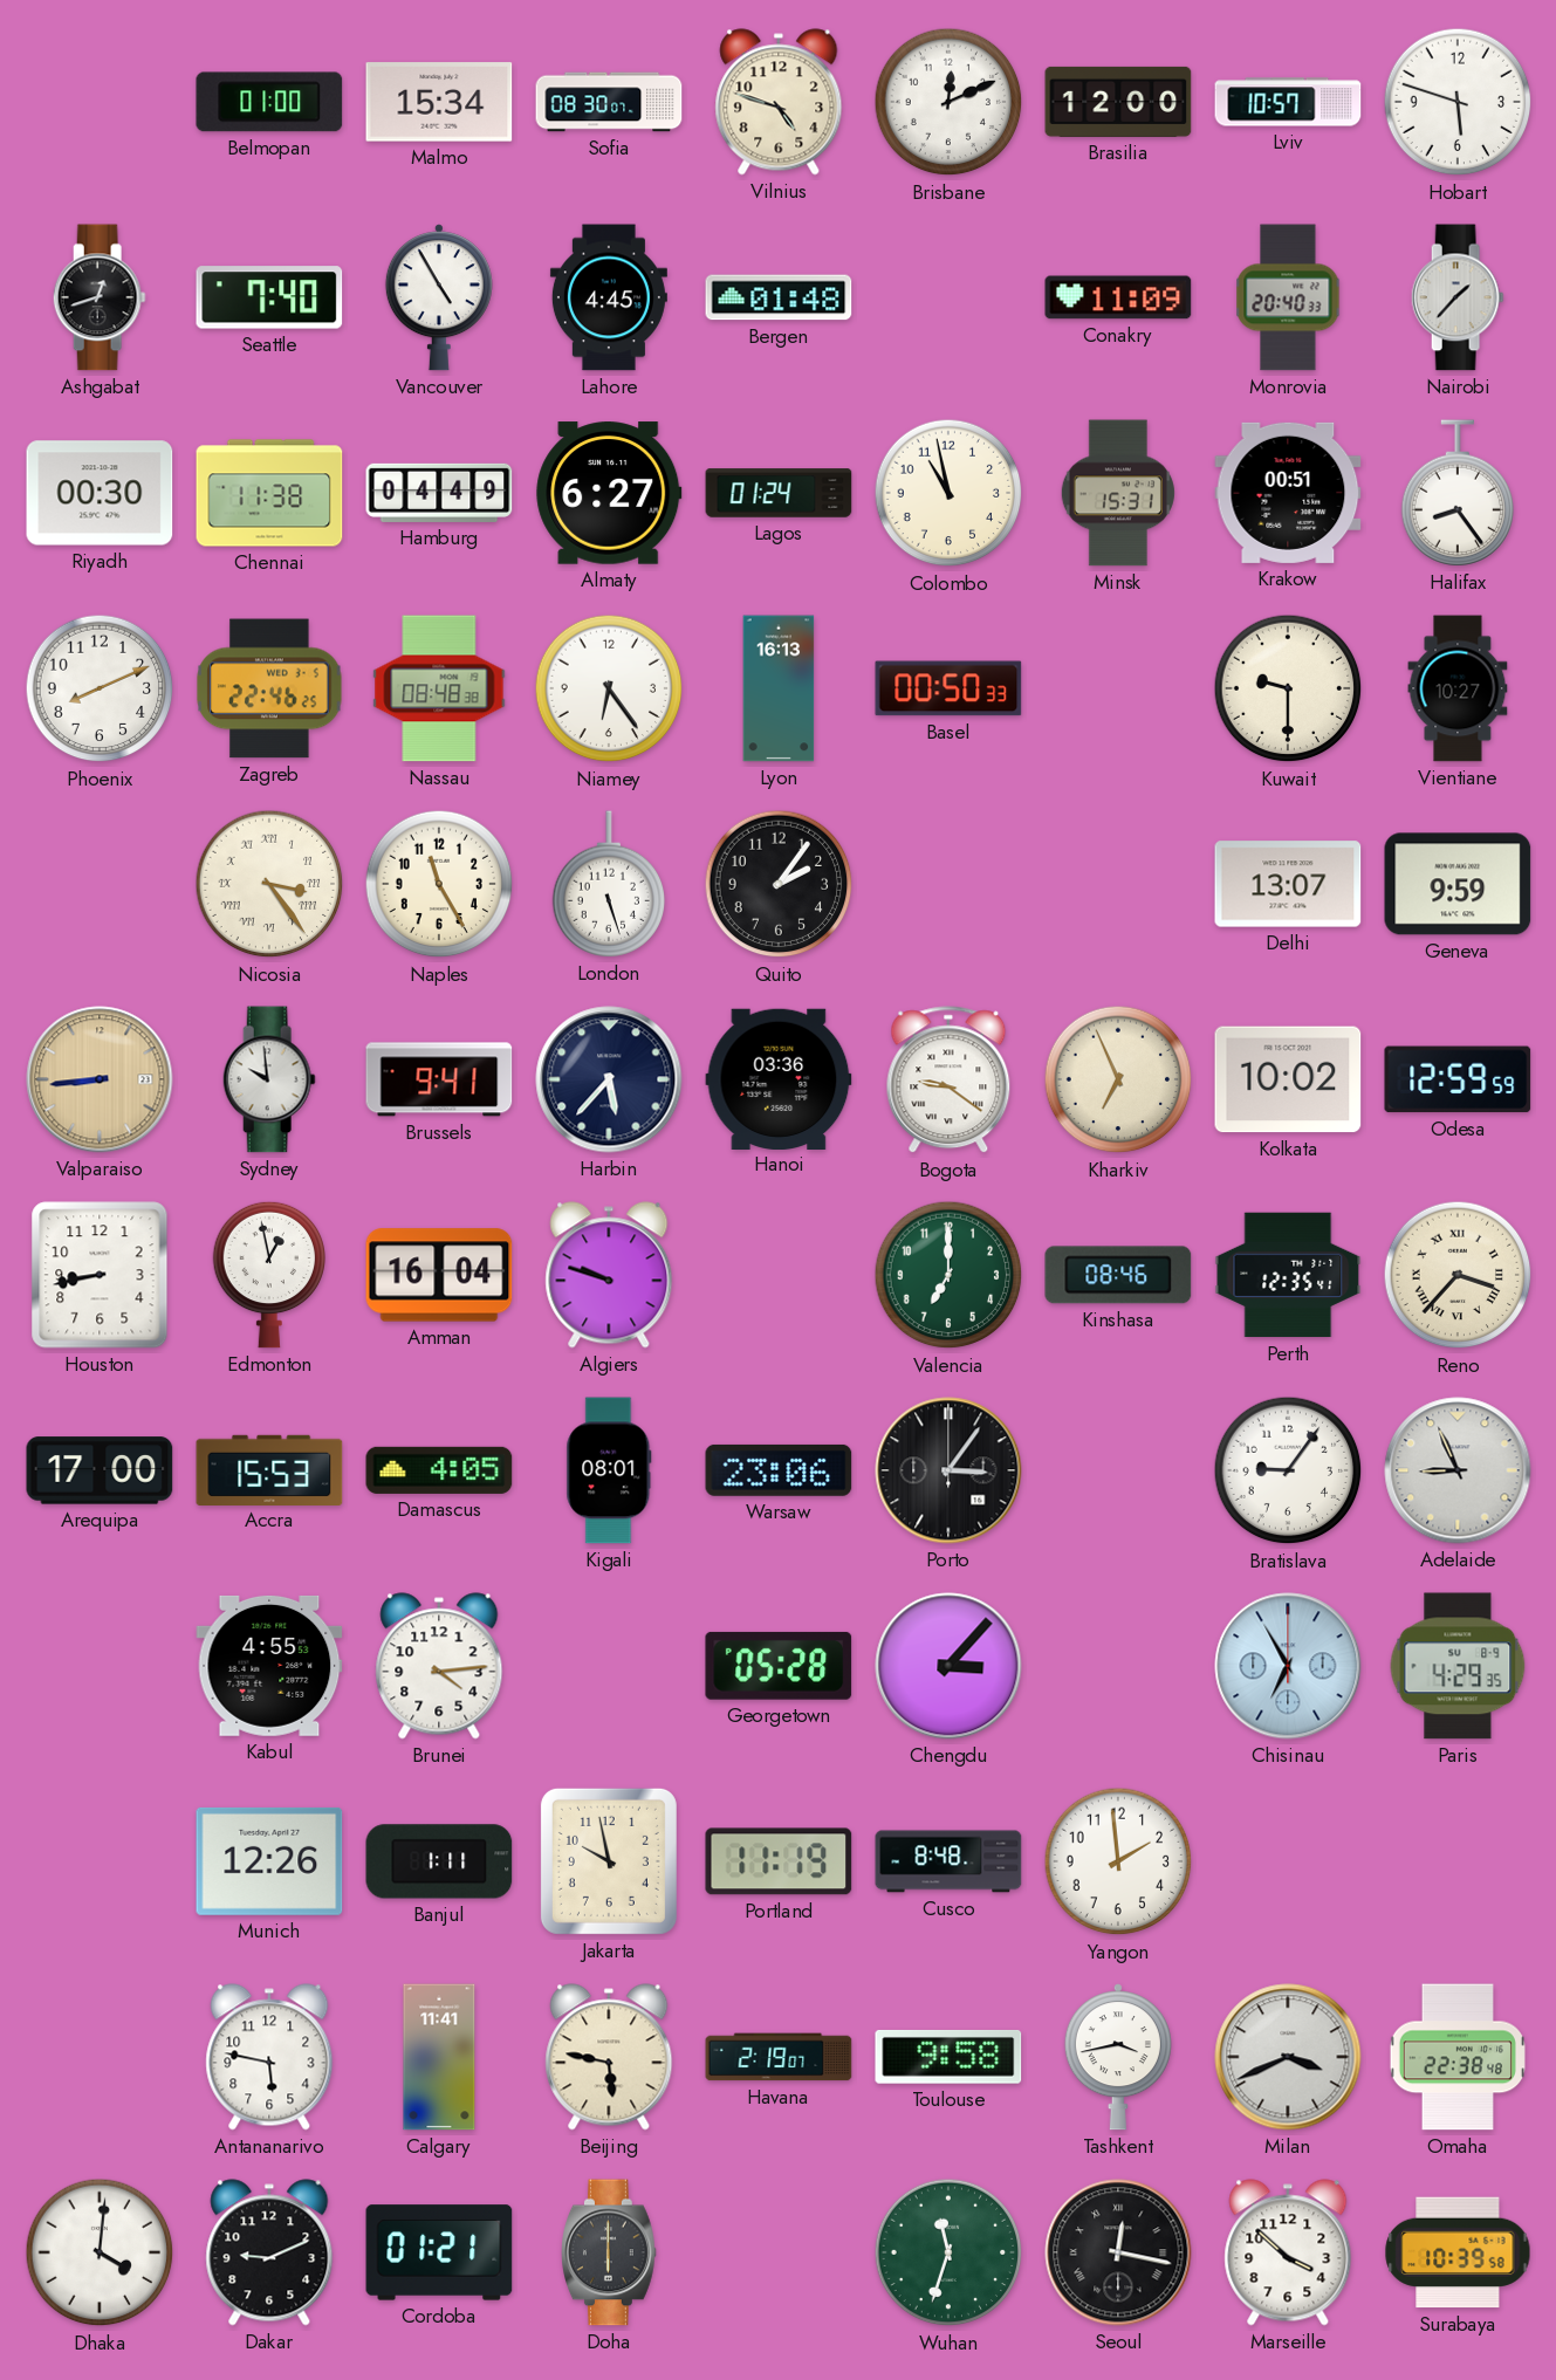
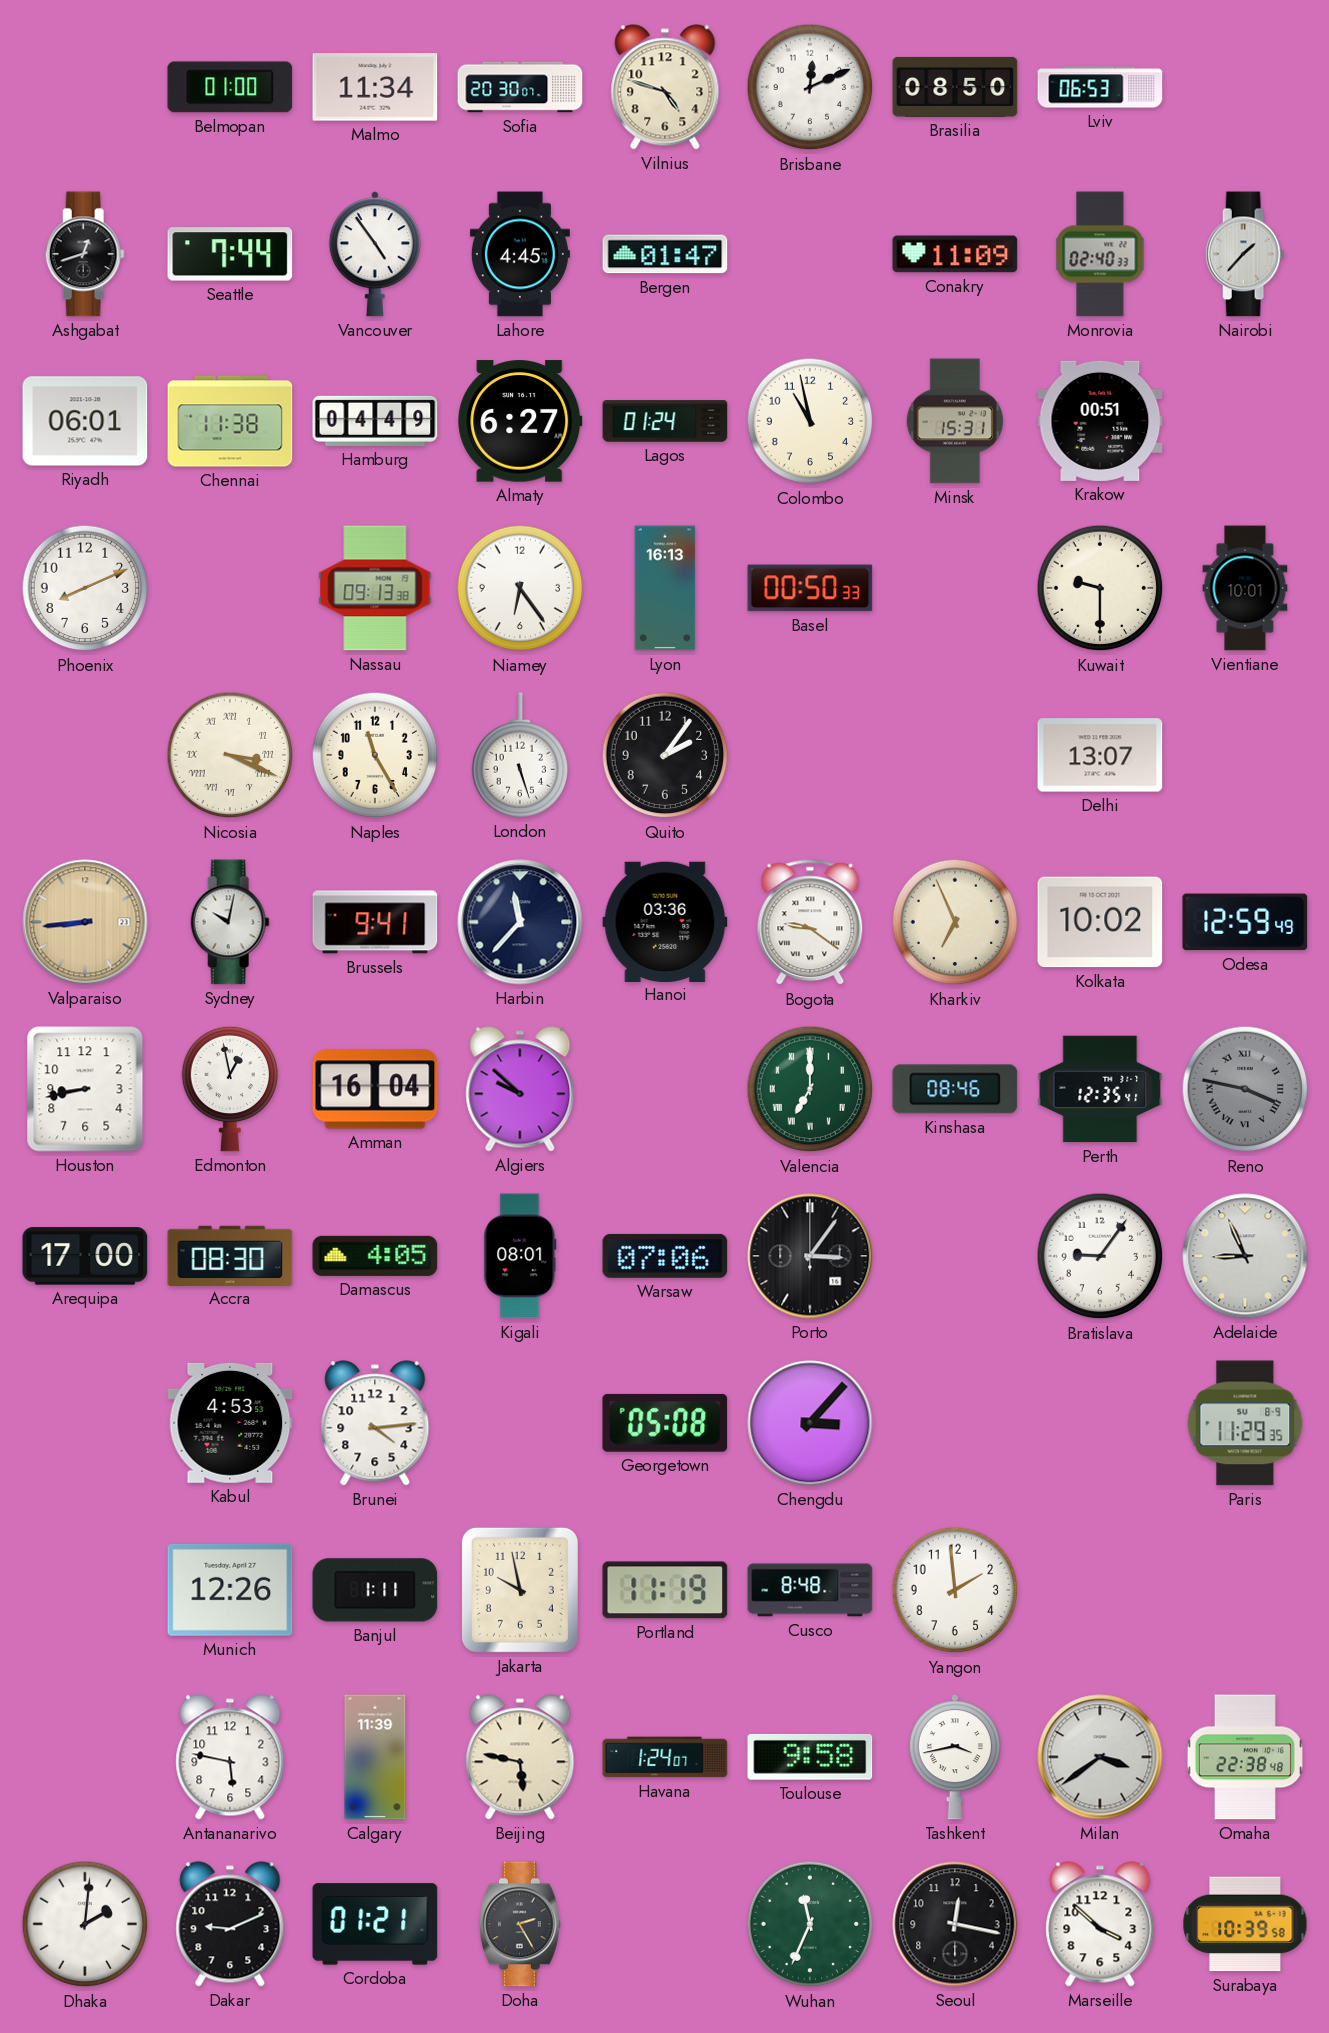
Malmo: 15:34 -> 11:34 (375, 87)
Sofia: 08:30 -> 20:30 (520, 87)
Brasilia: 12:00 -> 08:50 (955, 87)
Lviv: 10:57 -> 06:53 (1100, 87)
Hobart: 5:48 -> none (1458, 102)
Seattle: 7:40 -> 7:44 (230, 254)
Vancouver: 4:55 -> 4:54 (375, 254)
Bergen: 01:48 -> 01:47 (665, 254)
Monrovia: 20:40 -> 02:40 (1100, 254)
Riyadh: 00:30 -> 06:01 (85, 421)
Halifax: 8:24 -> none (1458, 493)
Zagreb: 22:46 -> none (269, 688)
Nassau: 08:48 -> 09:13 (375, 588)
Vientiane: 10:27 -> 10:01 (1245, 588)
Nicosia: 3:24 -> 3:19 (230, 755)
Geneva: 9:59 -> none (1458, 884)
Sydney: 9:59 -> 10:02 (230, 922)
Harbin: 5:37 -> 11:37 (520, 922)
Odesa: 12:59:59 -> 12:59:49 (1245, 922)
Algiers: 9:48 -> 9:52 (520, 1089)
Valencia numerals: Arabic -> Roman (810, 1089)
Reno: 3:37 -> 3:47 (1245, 1089)
Reno dial: cream -> grey (1245, 1089)
Accra: 15:53 -> 08:30 (230, 1255)
Warsaw: 23:06 -> 07:06 (665, 1256)
Kabul: 4:55 -> 4:53 (230, 1423)
Georgetown: 05:28 -> 05:08 (665, 1423)
Chisinau: 6:55 -> none (1288, 1666)
Paris: 4:29 -> 11:29 (1245, 1423)
Calgary: 11:41 -> 11:39 (375, 1757)
Havana: 2:19 -> 1:24 (665, 1757)
Milan: 3:41 -> 3:39 (1100, 1757)
Dhaka: 4:01 -> 2:01 (85, 1924)
Doha: 6:00 -> 2:25 (521, 1924)
Wuhan: 11:33 -> 11:34 (810, 1924)
Seoul numerals: Roman -> Arabic (955, 1924)
